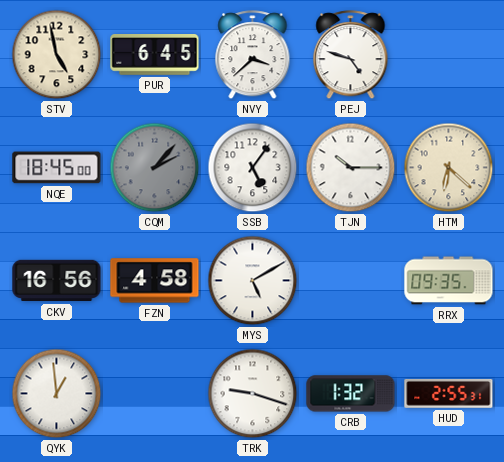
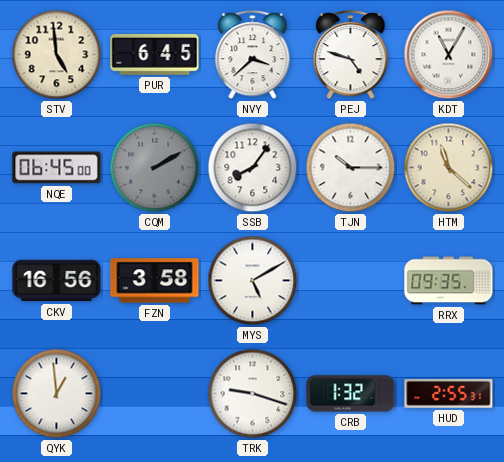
STV: 4:58 -> 4:59 (57, 55)
KDT: none -> 11:05 (449, 55)
NQE: 18:45 -> 06:45 (57, 168)
CQM: 2:07 -> 2:10 (155, 168)
SSB: 5:06 -> 8:06 (253, 168)
HTM: 6:22 -> 11:22 (449, 168)
FZN: 4:58 -> 3:58 (155, 281)
